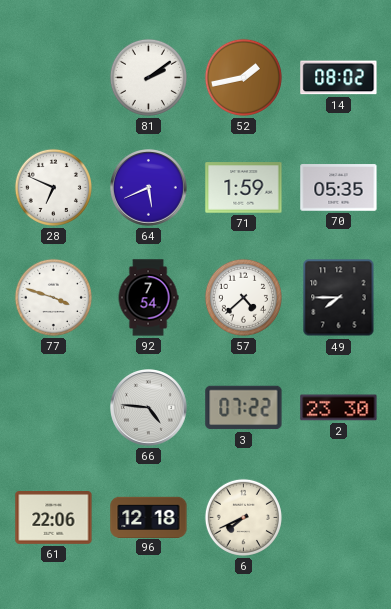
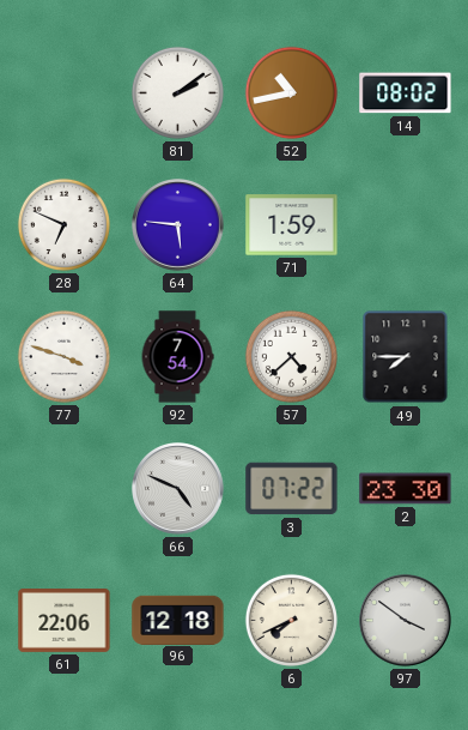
52: 1:43 -> 10:43 (291, 92)
64: 5:41 -> 5:46 (178, 225)
70: 05:35 -> none (339, 188)
66: 4:46 -> 4:49 (178, 489)
97: none -> 3:51 (406, 621)
